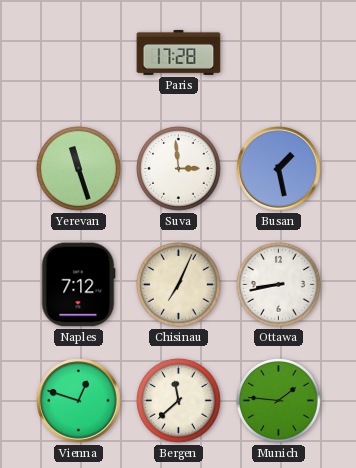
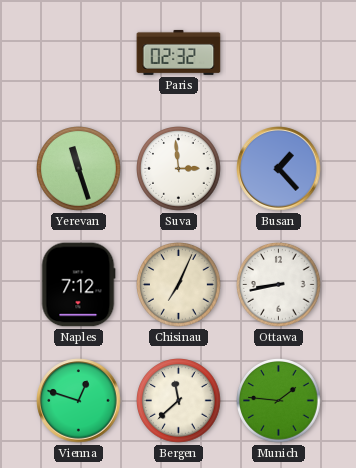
Paris: 17:28 -> 02:32 (179, 52)
Busan: 1:28 -> 1:23 (279, 169)
